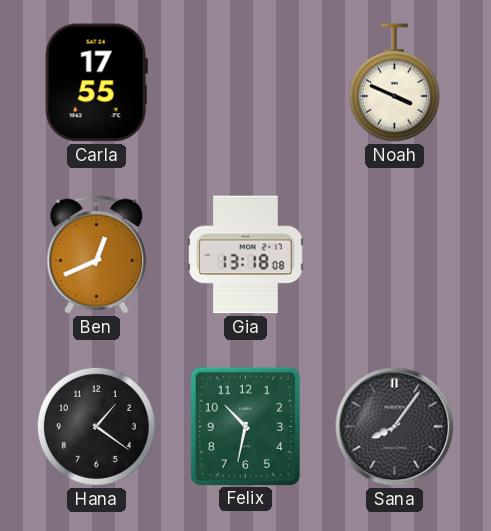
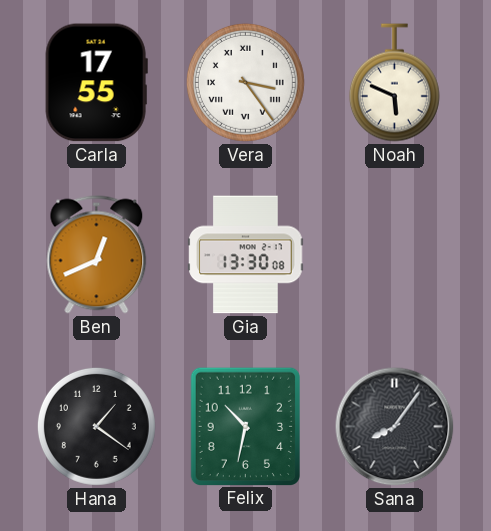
Vera: none -> 3:24 (245, 82)
Noah: 3:49 -> 5:49 (394, 83)
Gia: 13:18 -> 13:30 (246, 255)
